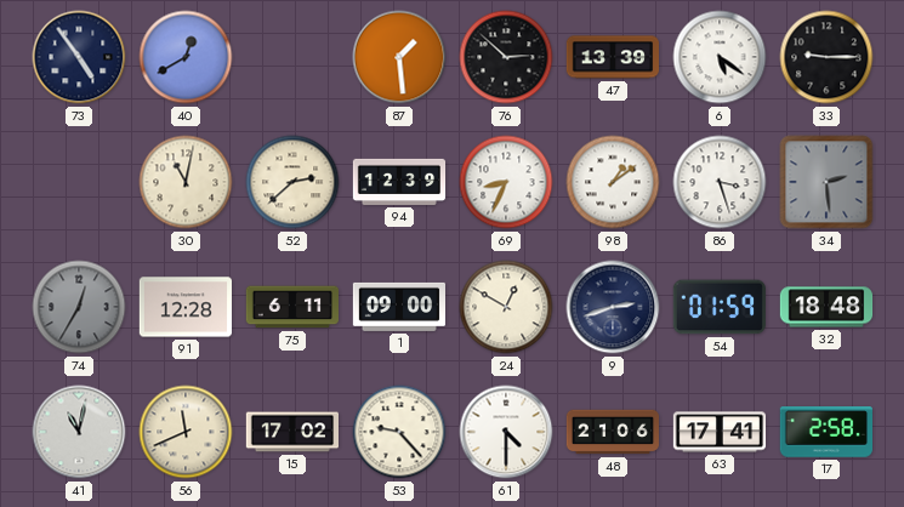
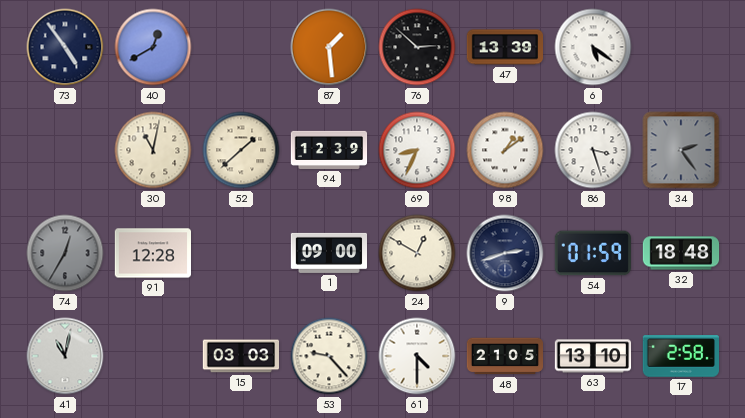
33: 9:15 -> none (826, 57)
52: 2:38 -> 1:38 (241, 150)
34: 2:29 -> 2:24 (681, 150)
75: 6:11 -> none (291, 307)
56: 11:41 -> none (186, 432)
15: 17:02 -> 03:03 (240, 356)
48: 21:06 -> 21:05 (504, 356)
63: 17:41 -> 13:10 (593, 356)
